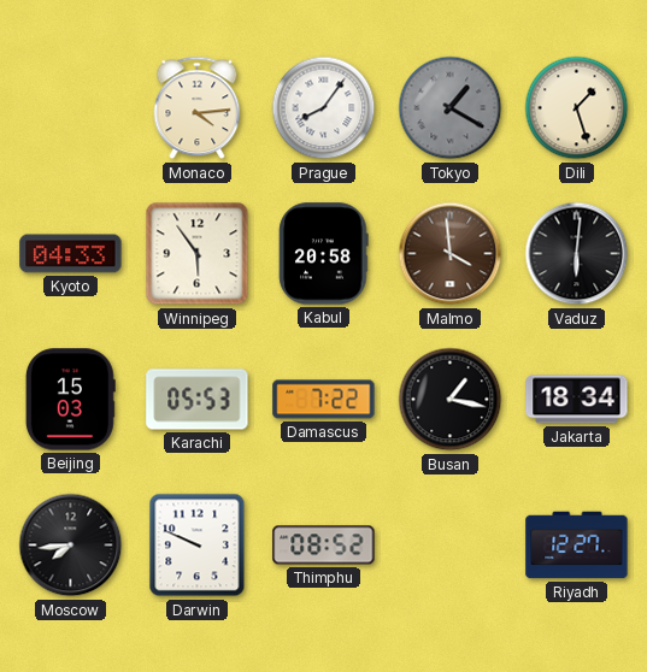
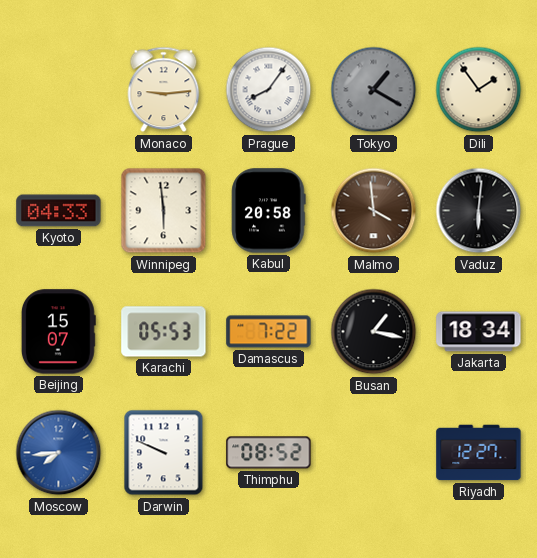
Monaco: 4:14 -> 9:14 (164, 90)
Dili: 1:27 -> 1:54 (479, 90)
Winnipeg: 5:54 -> 5:59 (164, 211)
Beijing: 15:03 -> 15:07 (58, 332)
Moscow dial: black -> blue (59, 453)
